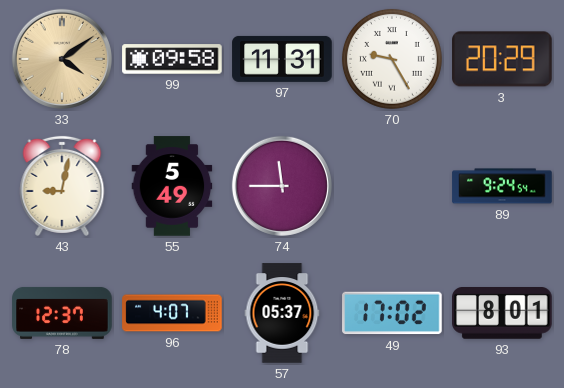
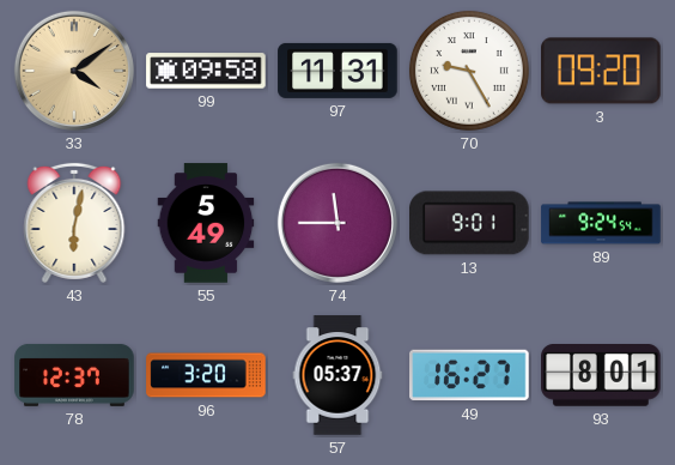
3: 20:29 -> 09:20 (601, 71)
43: 9:02 -> 6:02 (74, 223)
13: none -> 9:01 (469, 223)
96: 4:07 -> 3:20 (206, 375)
49: 17:02 -> 16:27 (469, 375)
